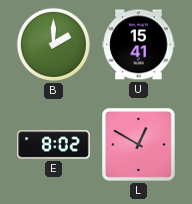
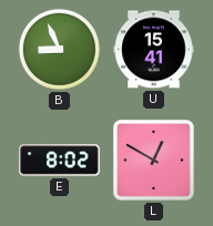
B: 2:00 -> 8:56 (59, 49)
